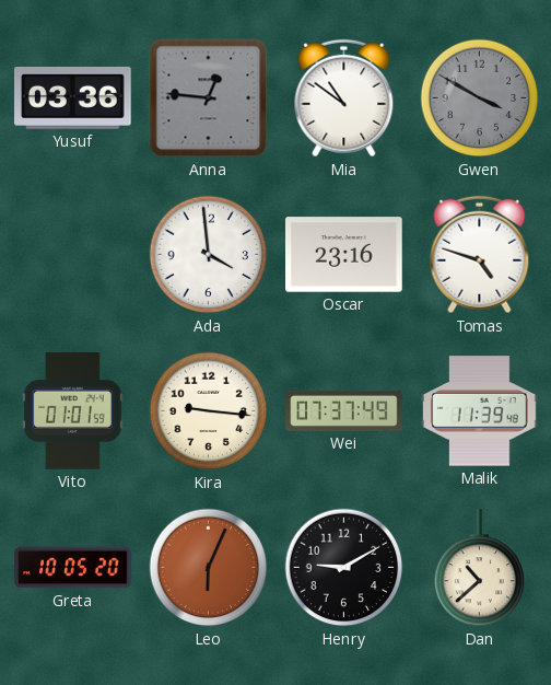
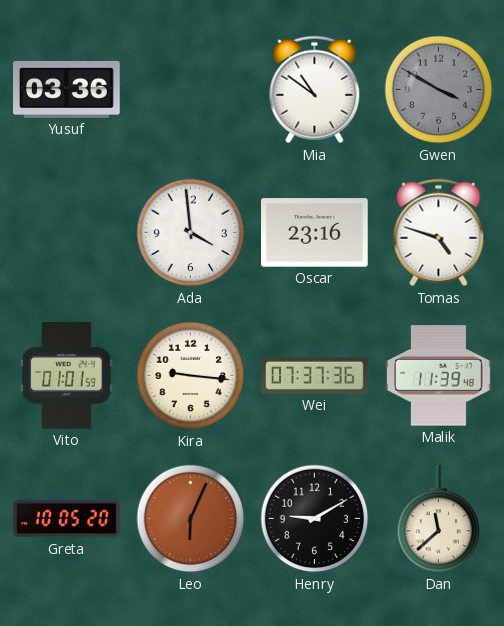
Anna: 12:46 -> none (209, 98)
Wei: 07:37:49 -> 07:37:36 (315, 375)
Dan: 10:38 -> 11:38 (439, 519)
